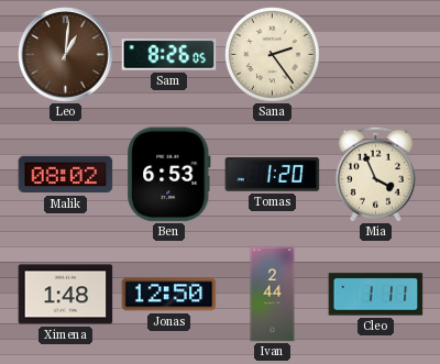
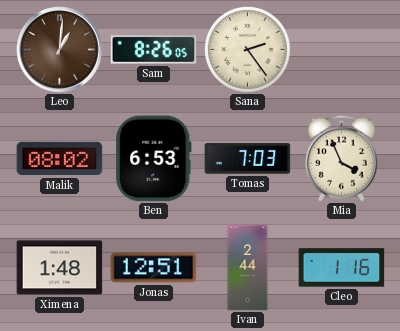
Tomas: 1:20 -> 7:03 (248, 159)
Jonas: 12:50 -> 12:51 (154, 268)
Cleo: 1:11 -> 1:16 (342, 268)
